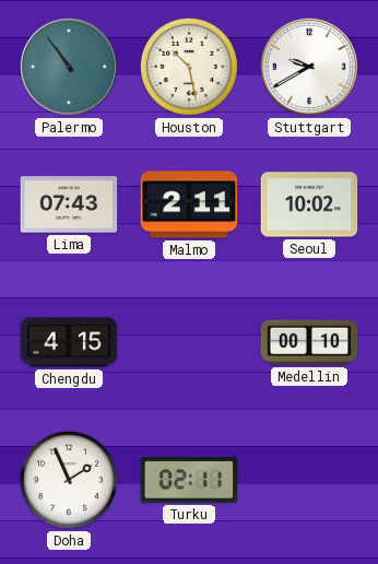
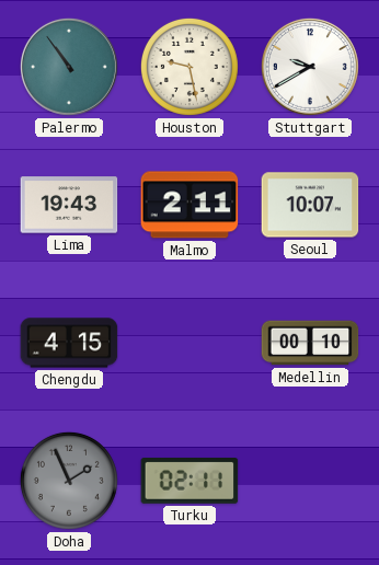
Houston: 10:28 -> 9:28 (190, 67)
Lima: 07:43 -> 19:43 (69, 205)
Seoul: 10:02 -> 10:07 (310, 205)
Doha dial: white -> grey (69, 481)
